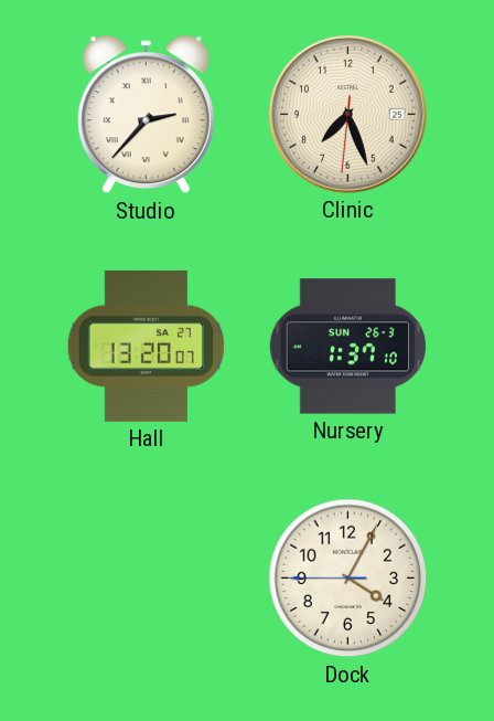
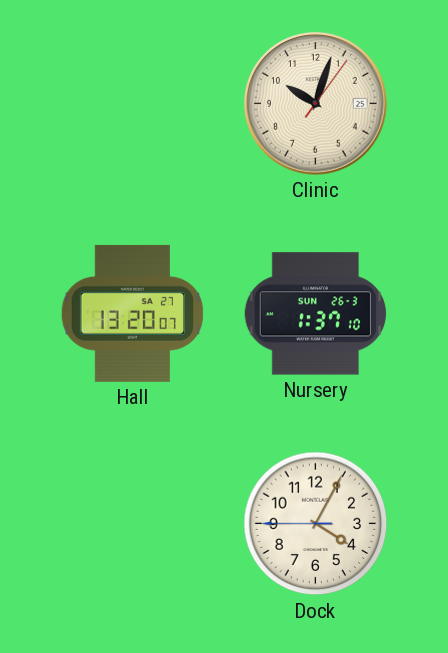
Studio: 2:37 -> none (146, 115)
Clinic: 7:26 -> 10:03 (316, 104)
